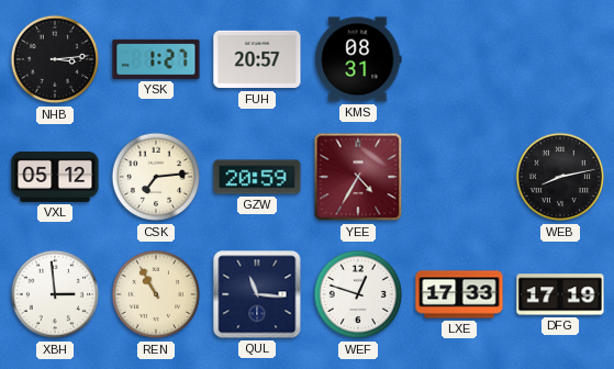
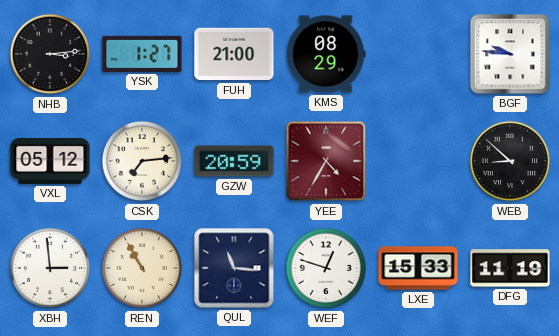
FUH: 20:57 -> 21:00 (234, 54)
KMS: 08:31 -> 08:29 (326, 54)
BGF: none -> 9:46 (510, 54)
WEB: 8:13 -> 8:52 (510, 161)
LXE: 17:33 -> 15:33 (418, 268)
DFG: 17:19 -> 11:19 (510, 268)
